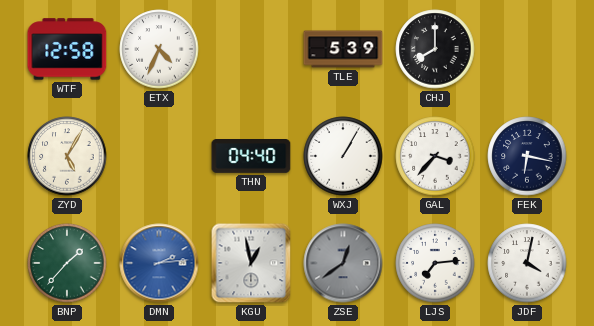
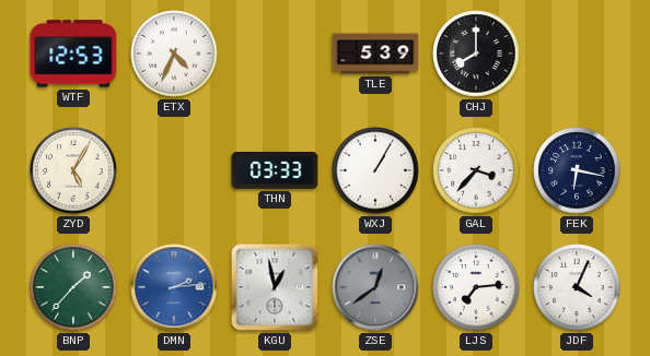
WTF: 12:58 -> 12:53 (73, 54)
THN: 04:40 -> 03:33 (275, 171)
JDF: 4:02 -> 4:04 (577, 287)
